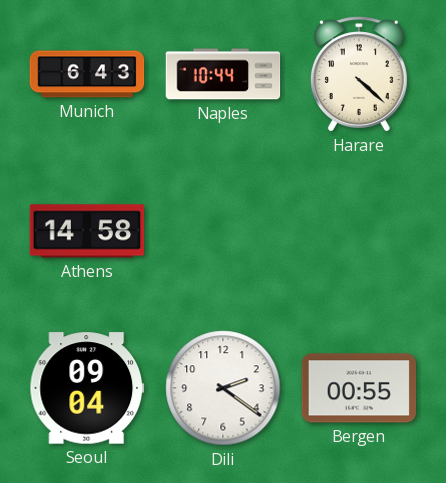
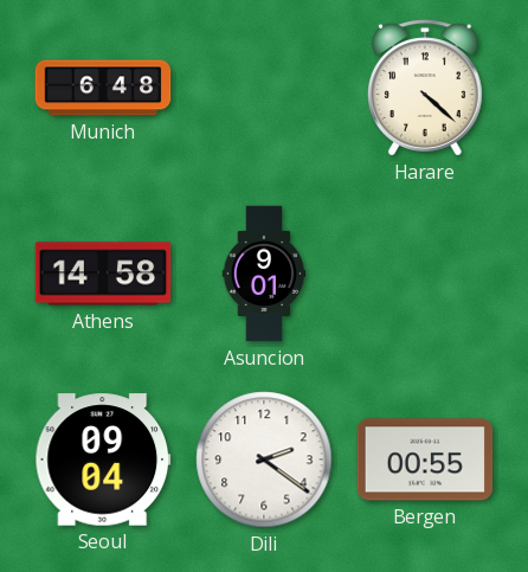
Munich: 6:43 -> 6:48 (103, 88)
Naples: 10:44 -> none (223, 74)
Asuncion: none -> 9:01 (264, 274)
